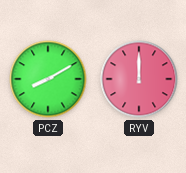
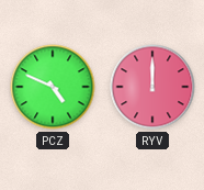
PCZ: 8:10 -> 4:49 (53, 87)
